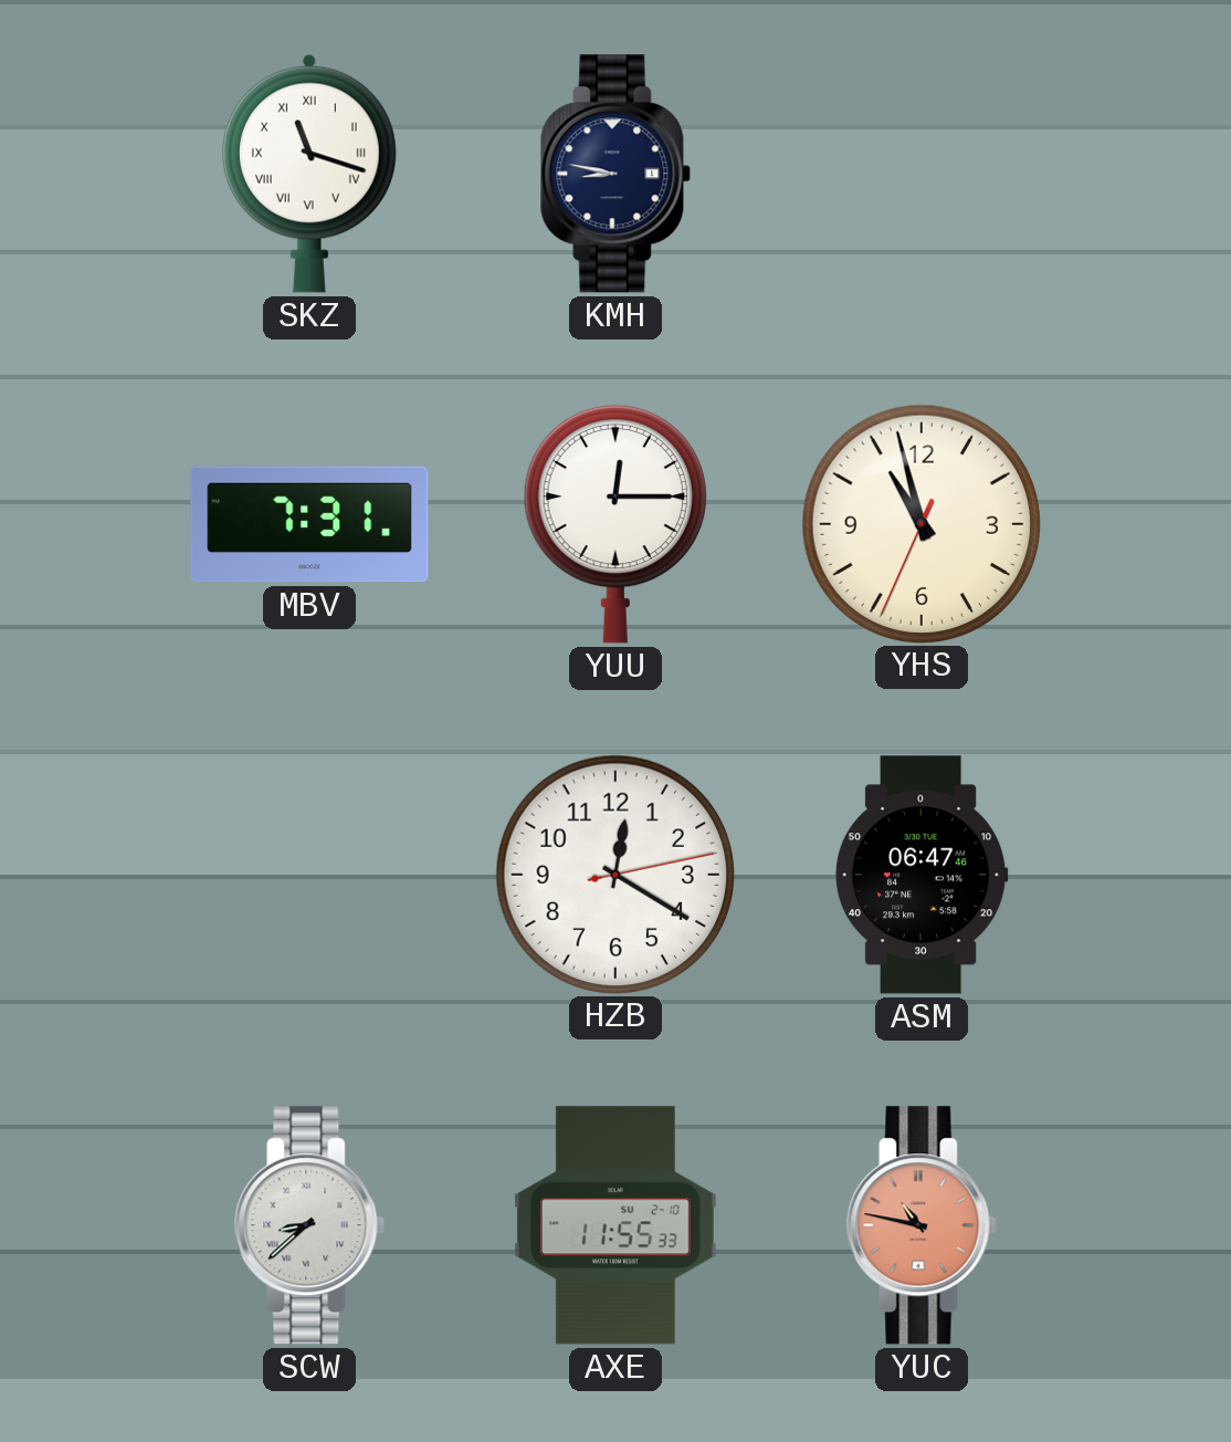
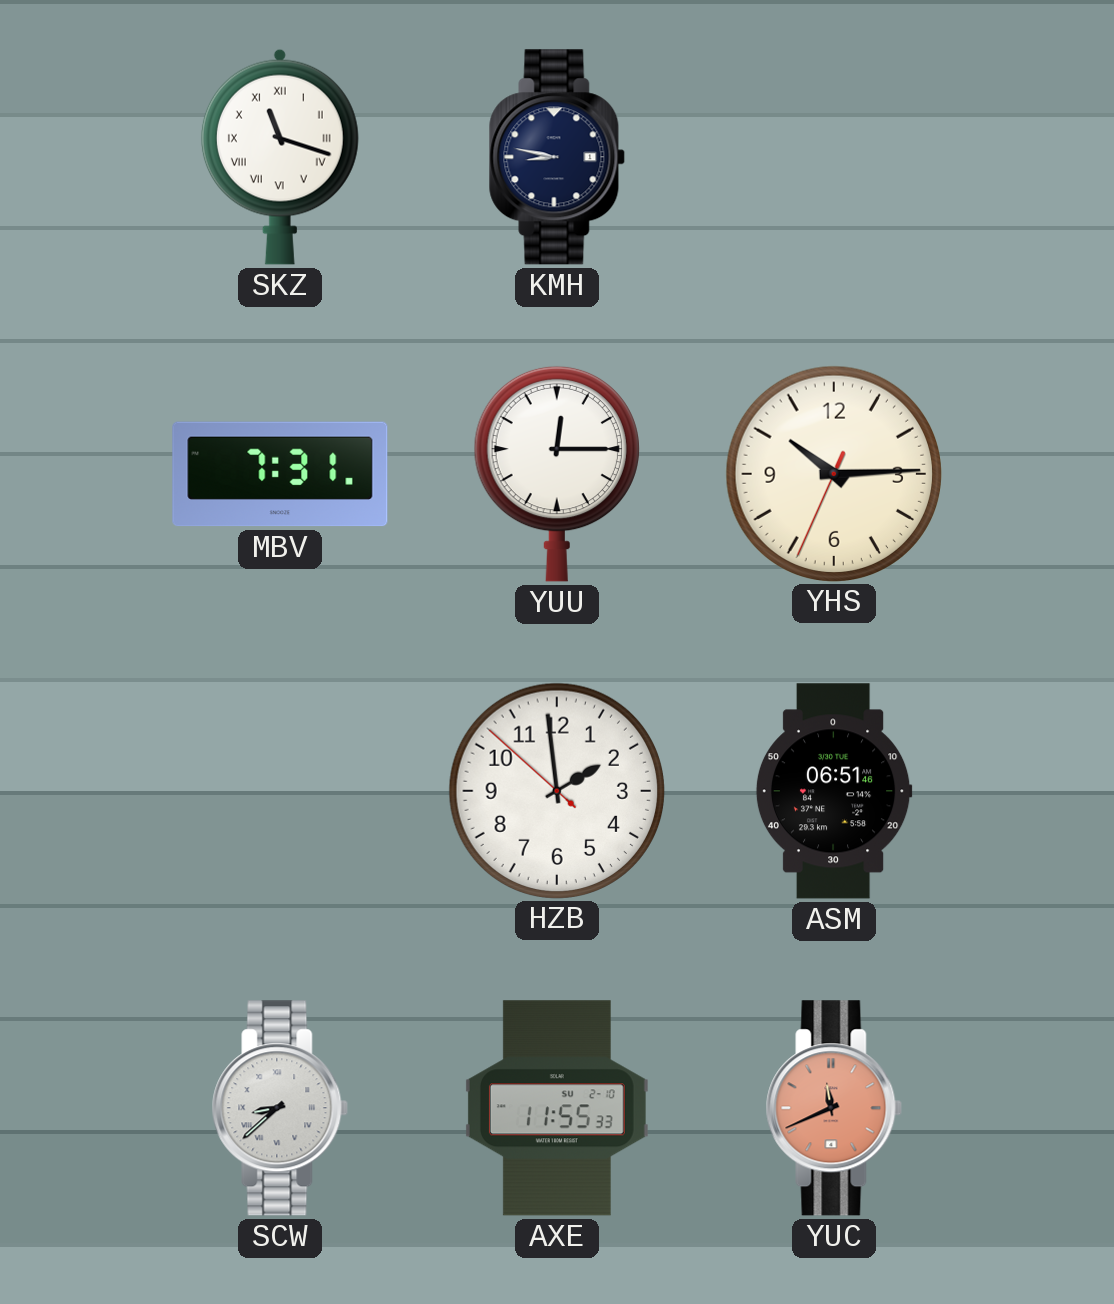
YHS: 10:57 -> 10:14 (833, 473)
HZB: 12:20 -> 1:58 (556, 790)
ASM: 06:47 -> 06:51 (834, 791)
YUC: 10:47 -> 11:41 (834, 1108)
